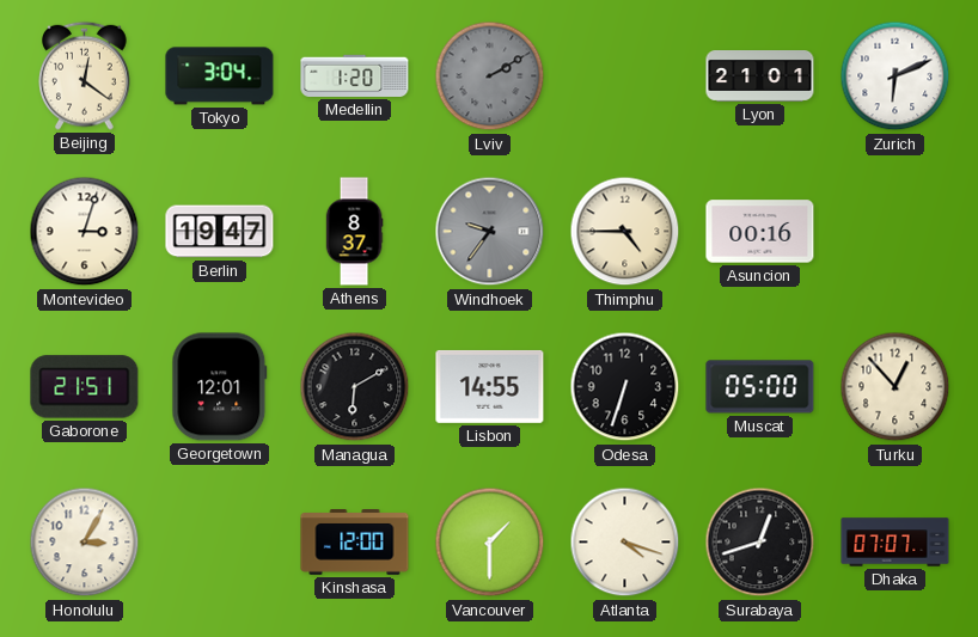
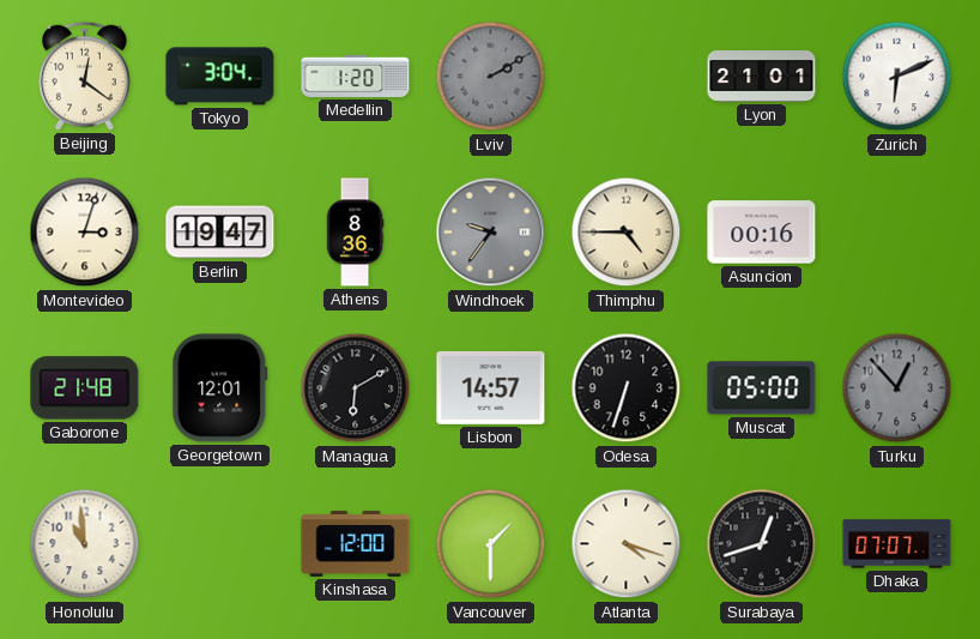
Athens: 8:37 -> 8:36 (355, 233)
Gaborone: 21:51 -> 21:48 (85, 388)
Lisbon: 14:55 -> 14:57 (491, 387)
Turku dial: cream -> grey (897, 388)
Honolulu: 3:05 -> 10:59 (85, 544)
